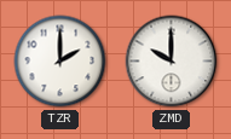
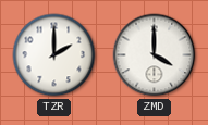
ZMD: 10:00 -> 4:00 (155, 55)
